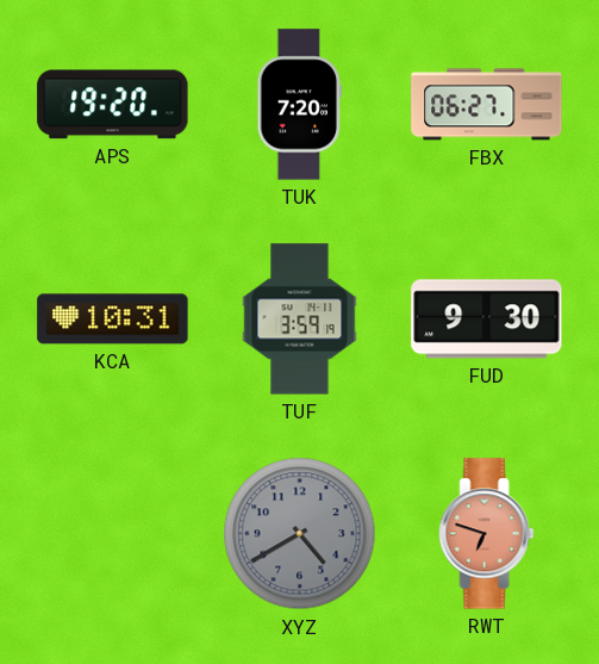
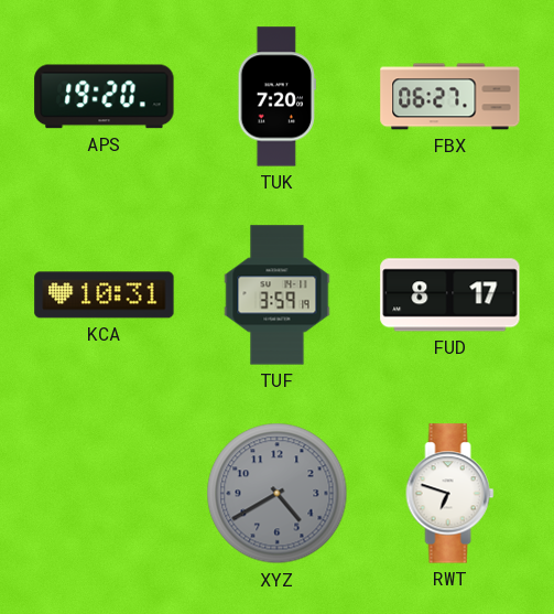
FUD: 9:30 -> 8:17 (450, 295)
RWT dial: salmon -> white (450, 494)
